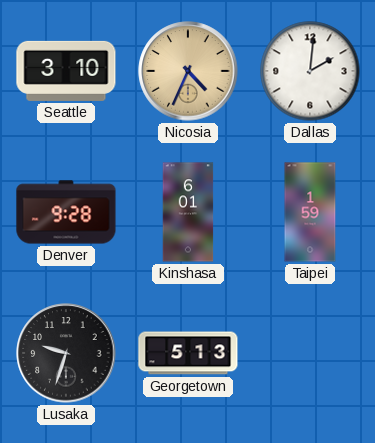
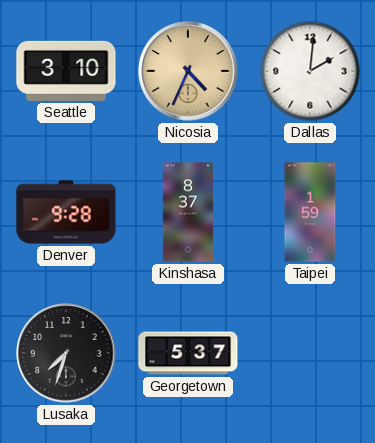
Kinshasa: 6:01 -> 8:37 (188, 212)
Lusaka: 9:33 -> 7:33 (66, 353)
Georgetown: 5:13 -> 5:37 (188, 353)
